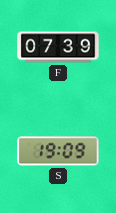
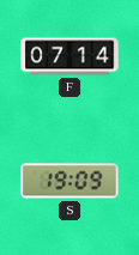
F: 07:39 -> 07:14 (69, 56)
